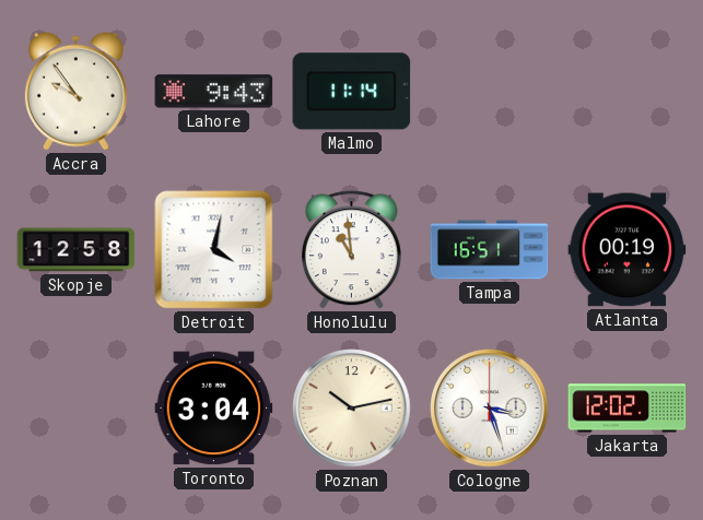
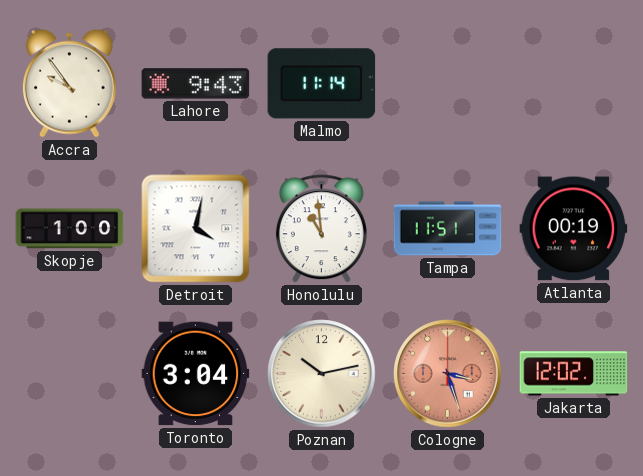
Skopje: 12:58 -> 1:00 (70, 229)
Tampa: 16:51 -> 11:51 (448, 229)
Cologne dial: white -> salmon (448, 374)
